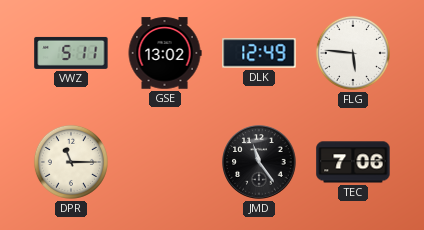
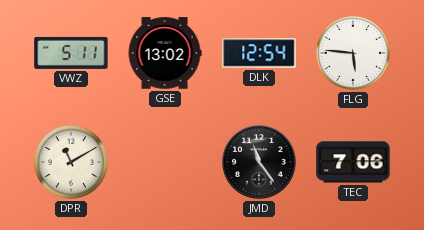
DLK: 12:49 -> 12:54 (259, 53)
DPR: 11:15 -> 11:10 (71, 162)
